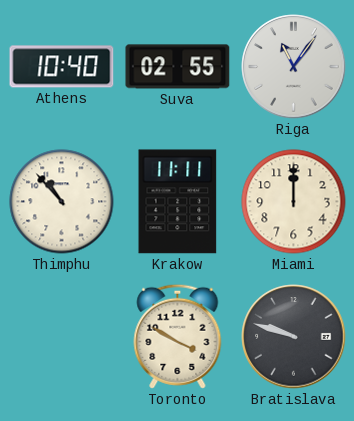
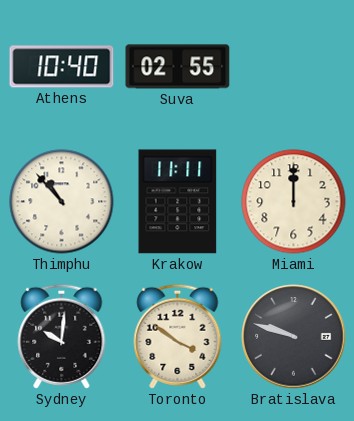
Riga: 11:06 -> none (294, 67)
Sydney: none -> 10:01 (62, 336)
Toronto: 3:50 -> 3:51 (178, 336)
